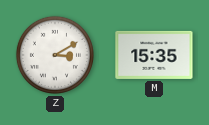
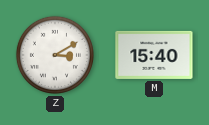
M: 15:35 -> 15:40 (154, 55)
